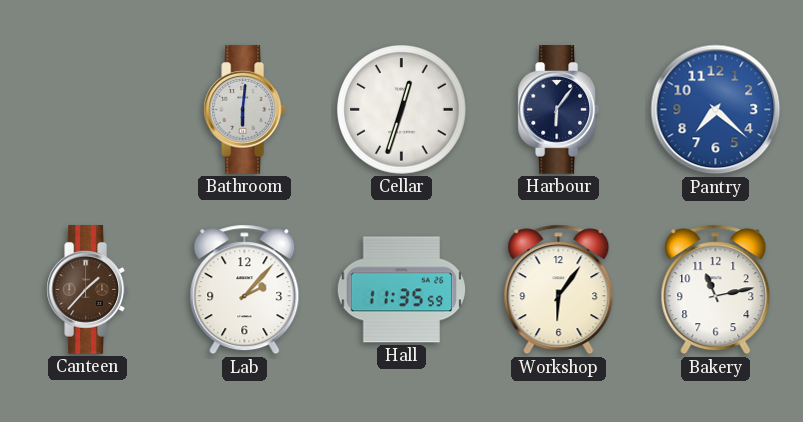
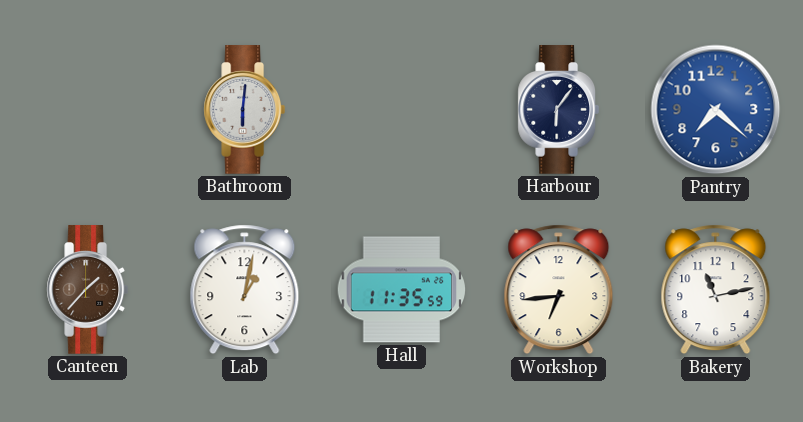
Cellar: 12:33 -> none (402, 110)
Lab: 2:07 -> 1:02 (245, 290)
Workshop: 6:06 -> 6:44 (559, 290)
